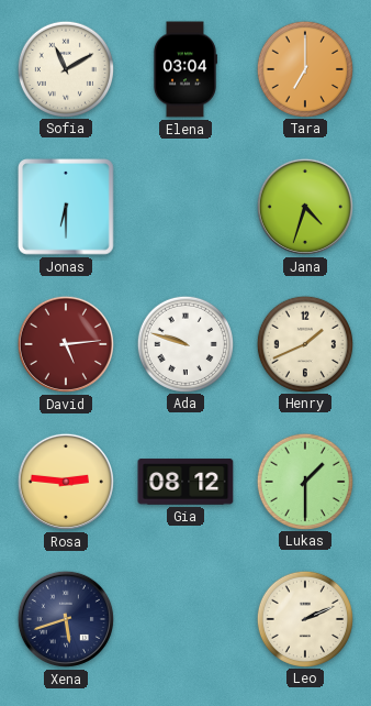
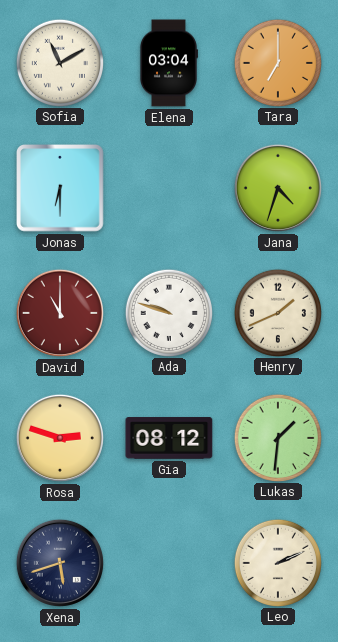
David: 5:14 -> 11:00 (60, 313)
Rosa: 2:46 -> 2:48 (60, 438)
Lukas: 1:30 -> 1:31 (277, 437)
